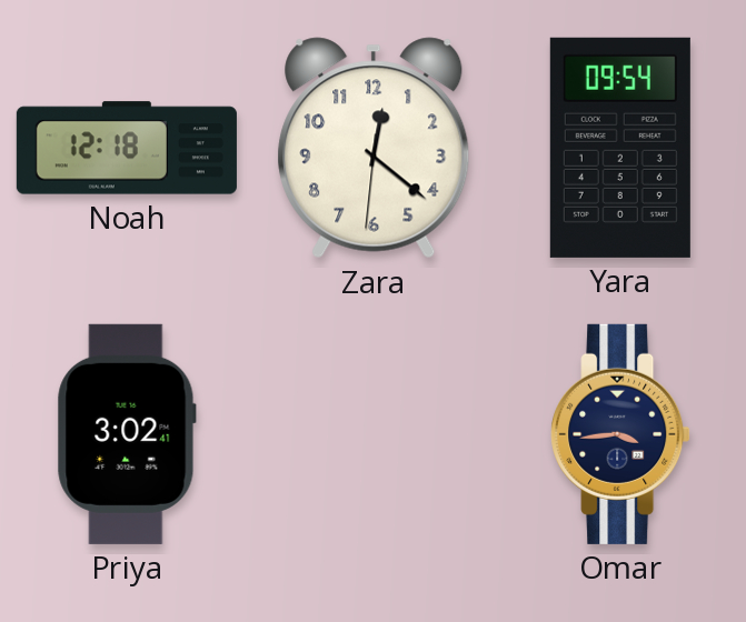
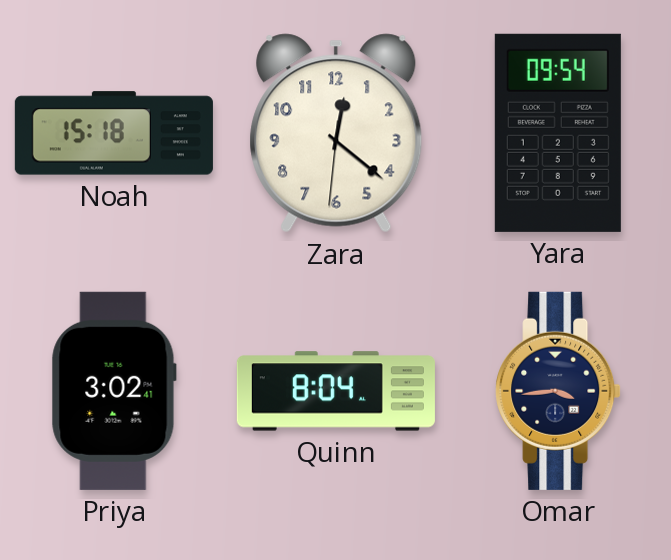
Noah: 12:18 -> 15:18 (114, 133)
Quinn: none -> 8:04 (336, 391)
